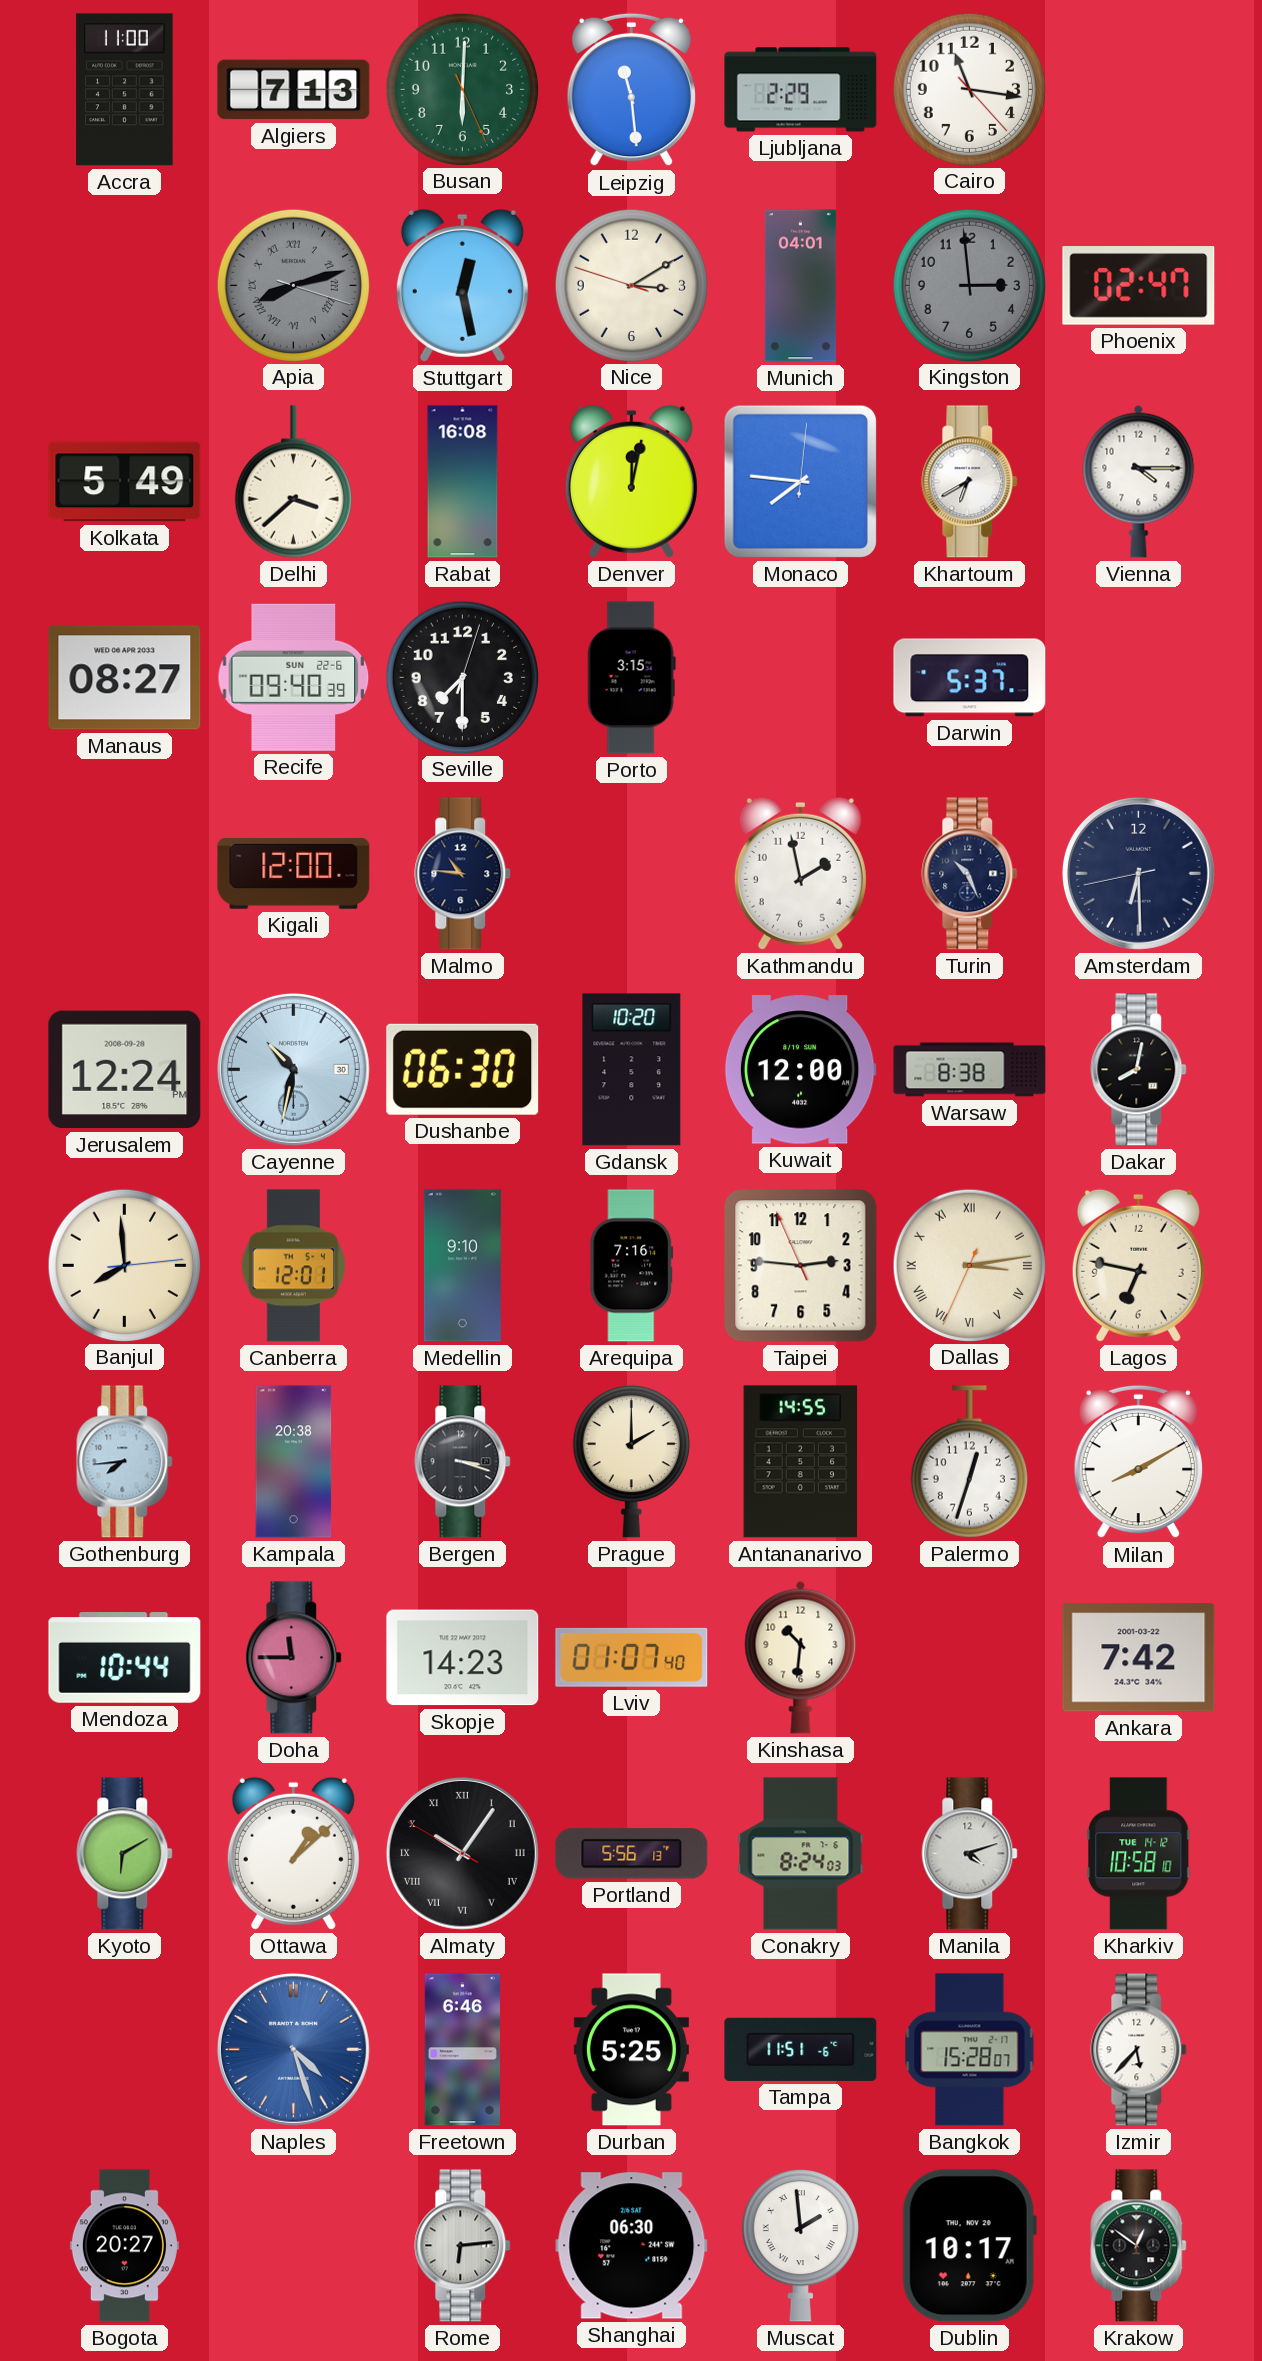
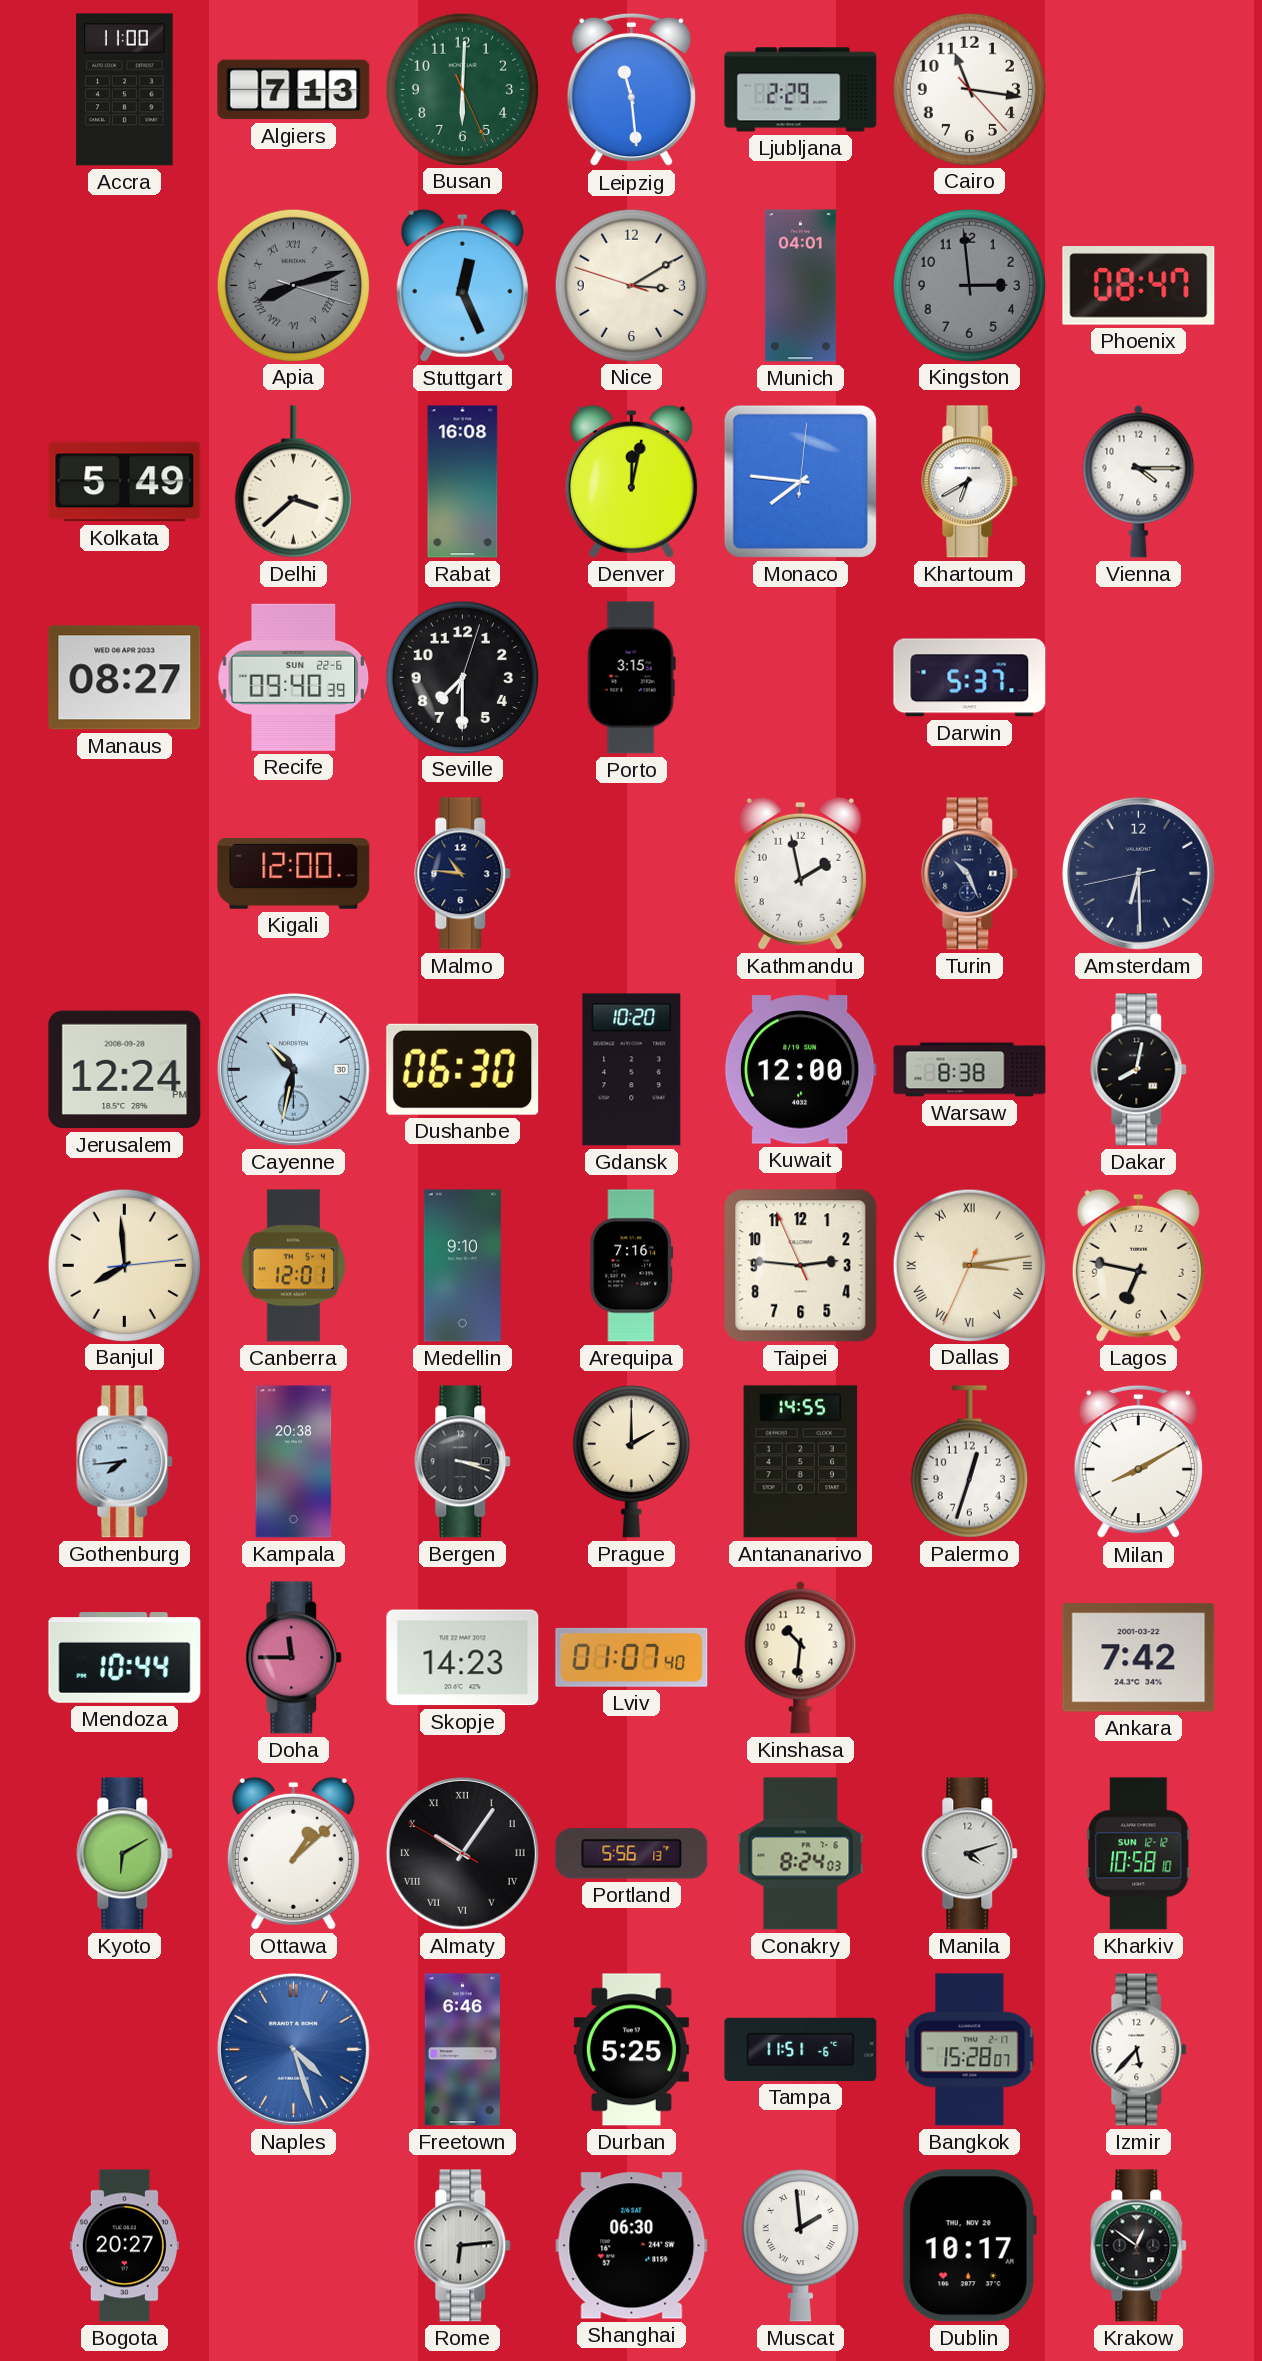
Stuttgart: 12:28 -> 12:26 (462, 285)
Phoenix: 02:47 -> 08:47 (1139, 286)
Kharkiv date: TUE 14-12 -> SUN 12-12 (1138, 1854)
